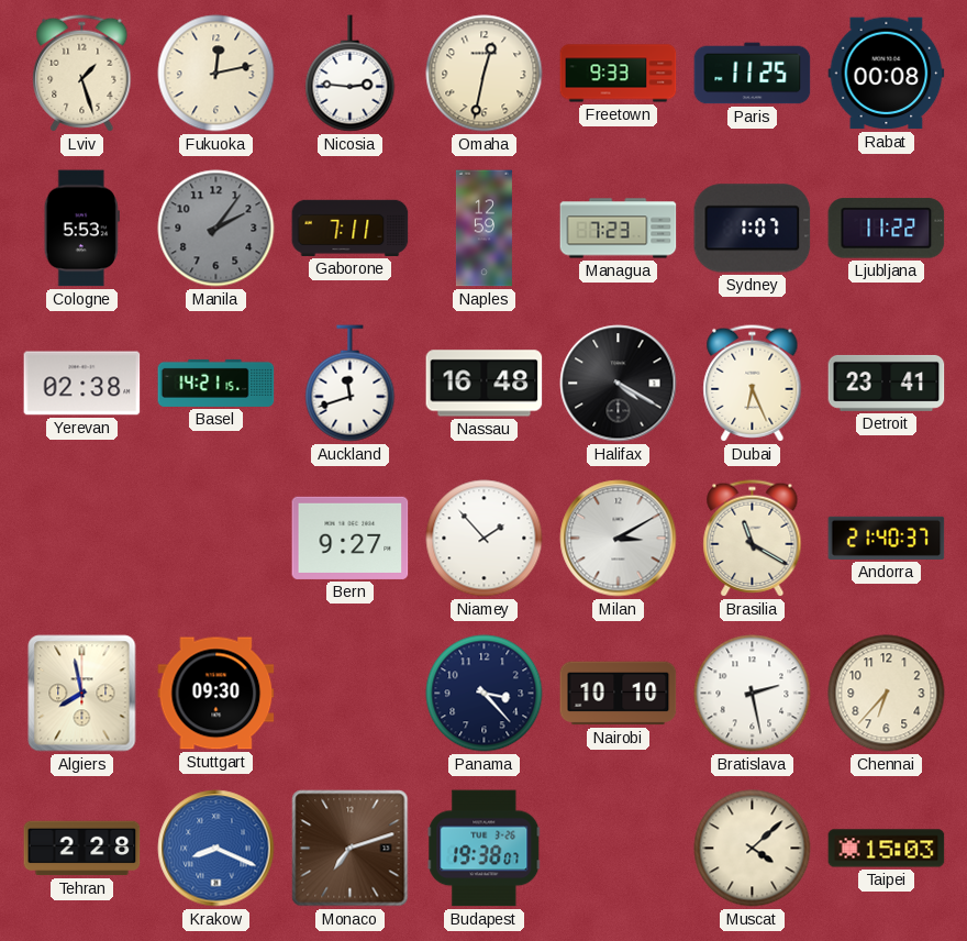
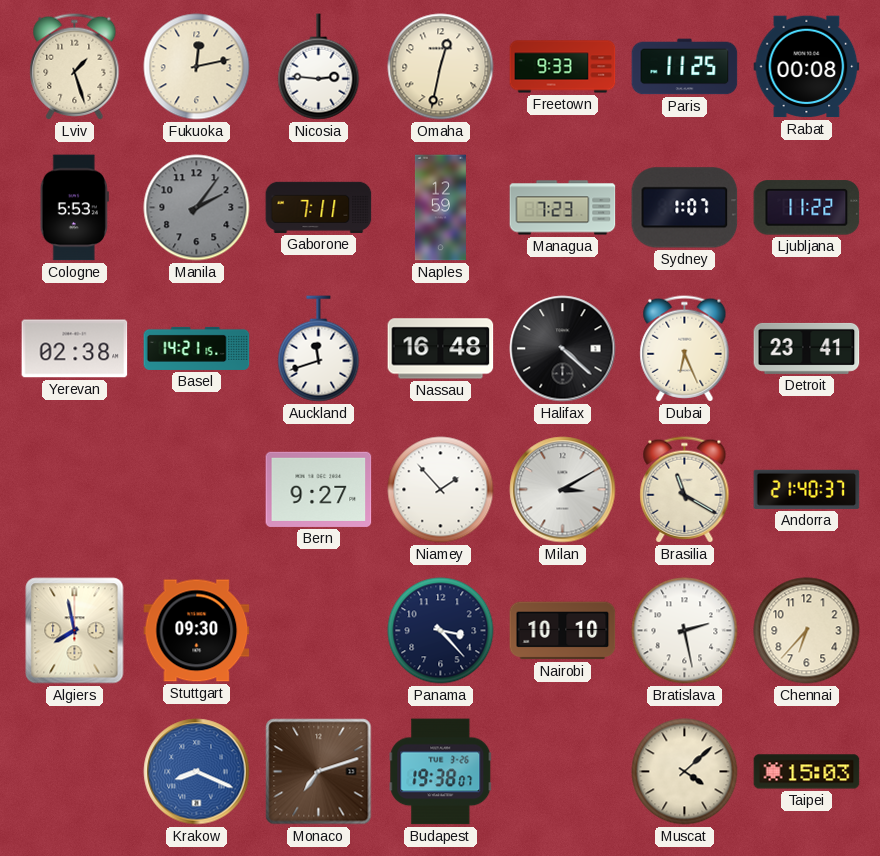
Halifax: 4:20 -> 4:22 (563, 349)
Tehran: 2:28 -> none (82, 849)
